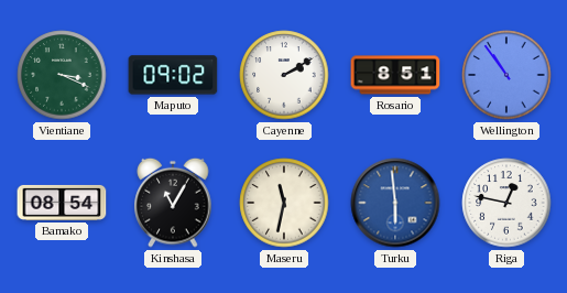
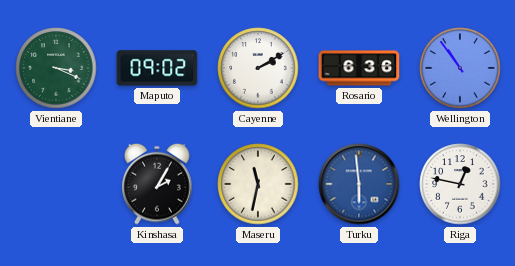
Rosario: 8:51 -> 6:36 (359, 68)
Bamako: 08:54 -> none (62, 203)
Kinshasa: 11:05 -> 2:05 (157, 184)
